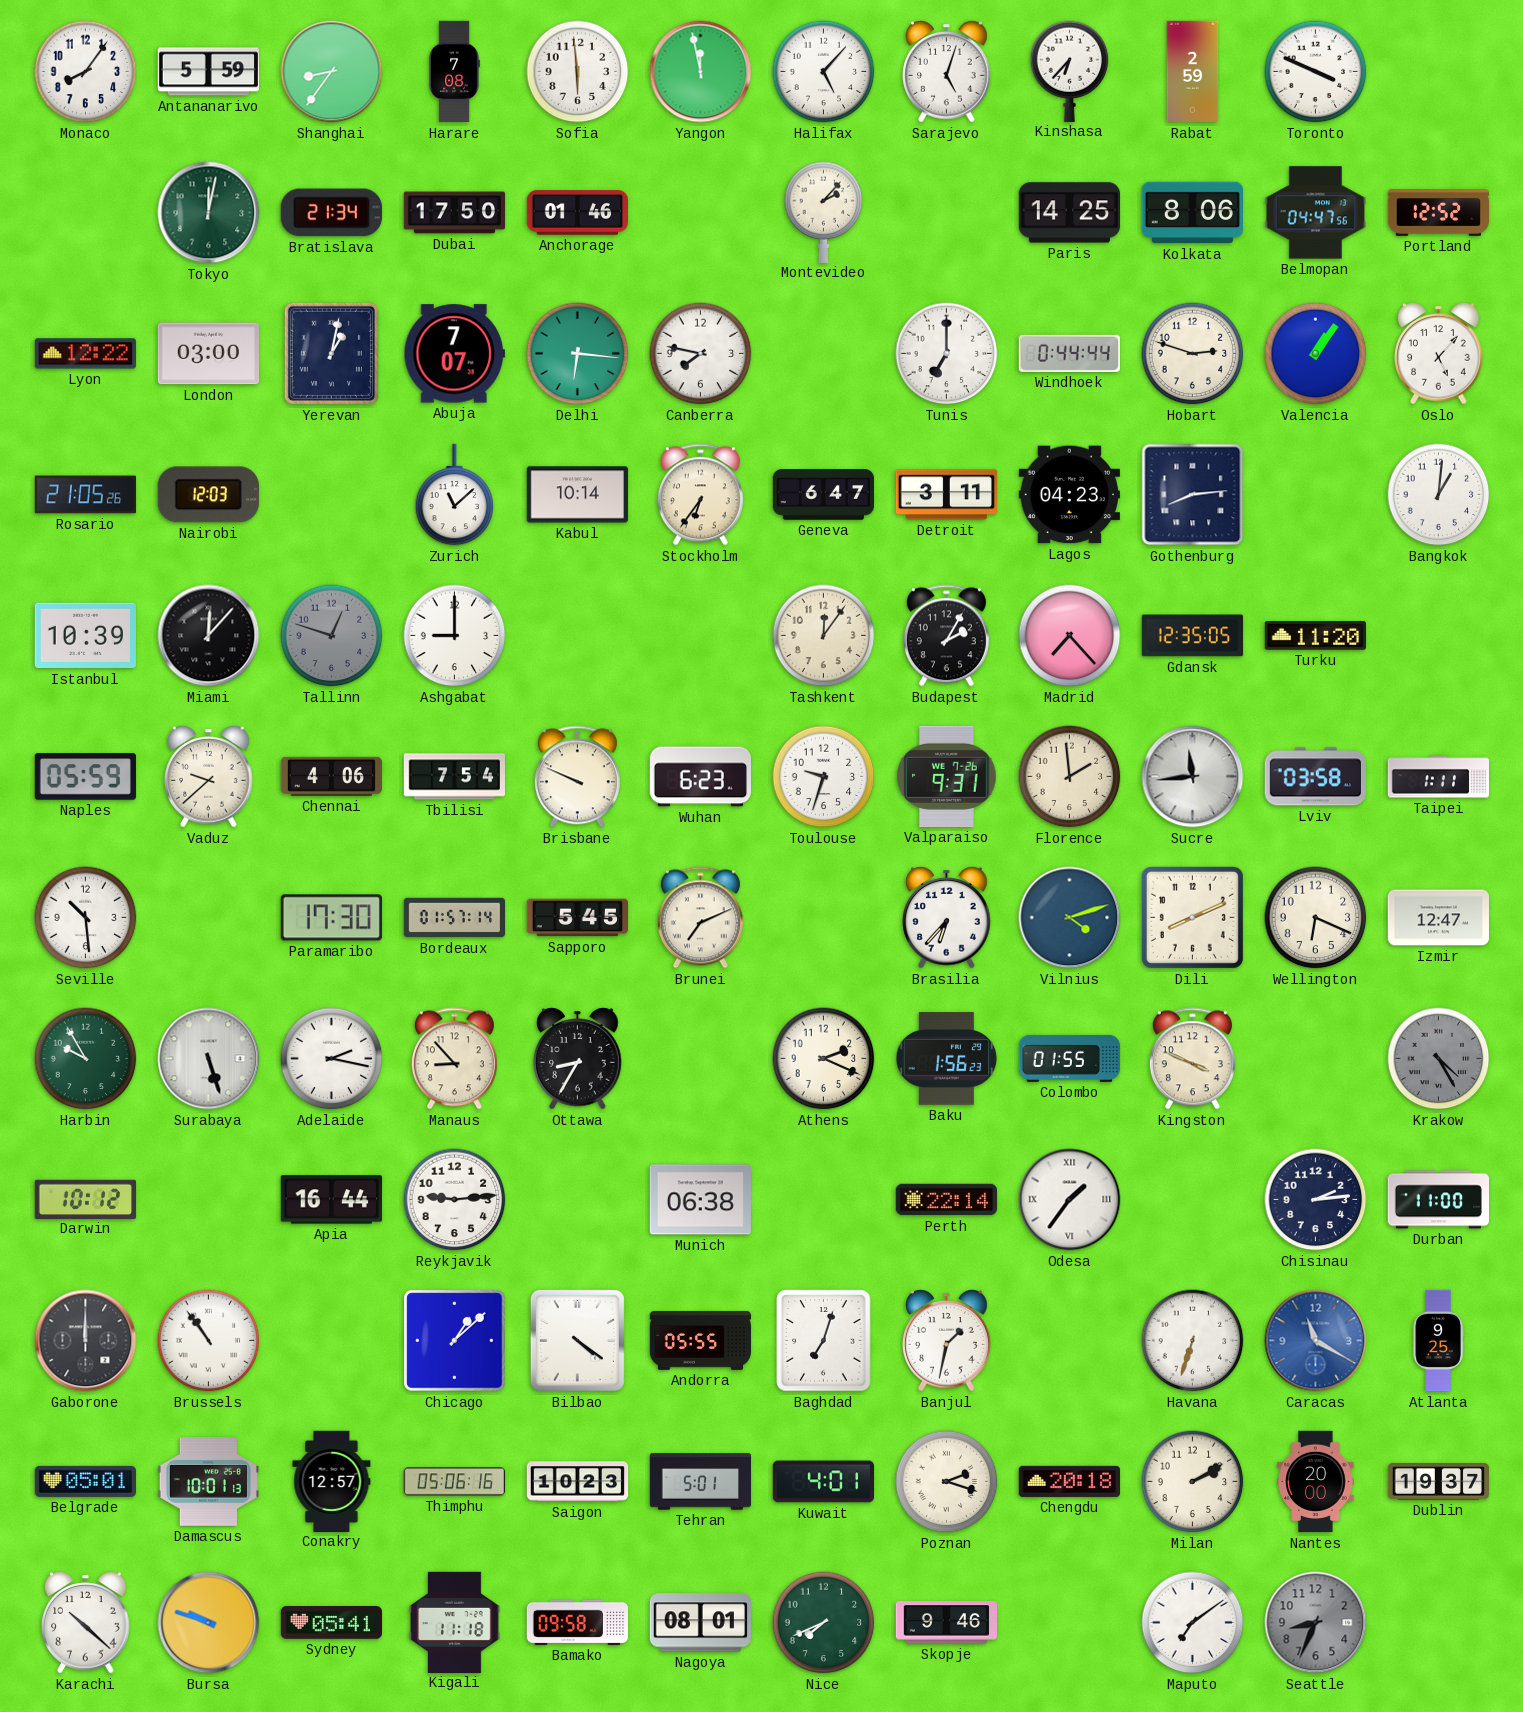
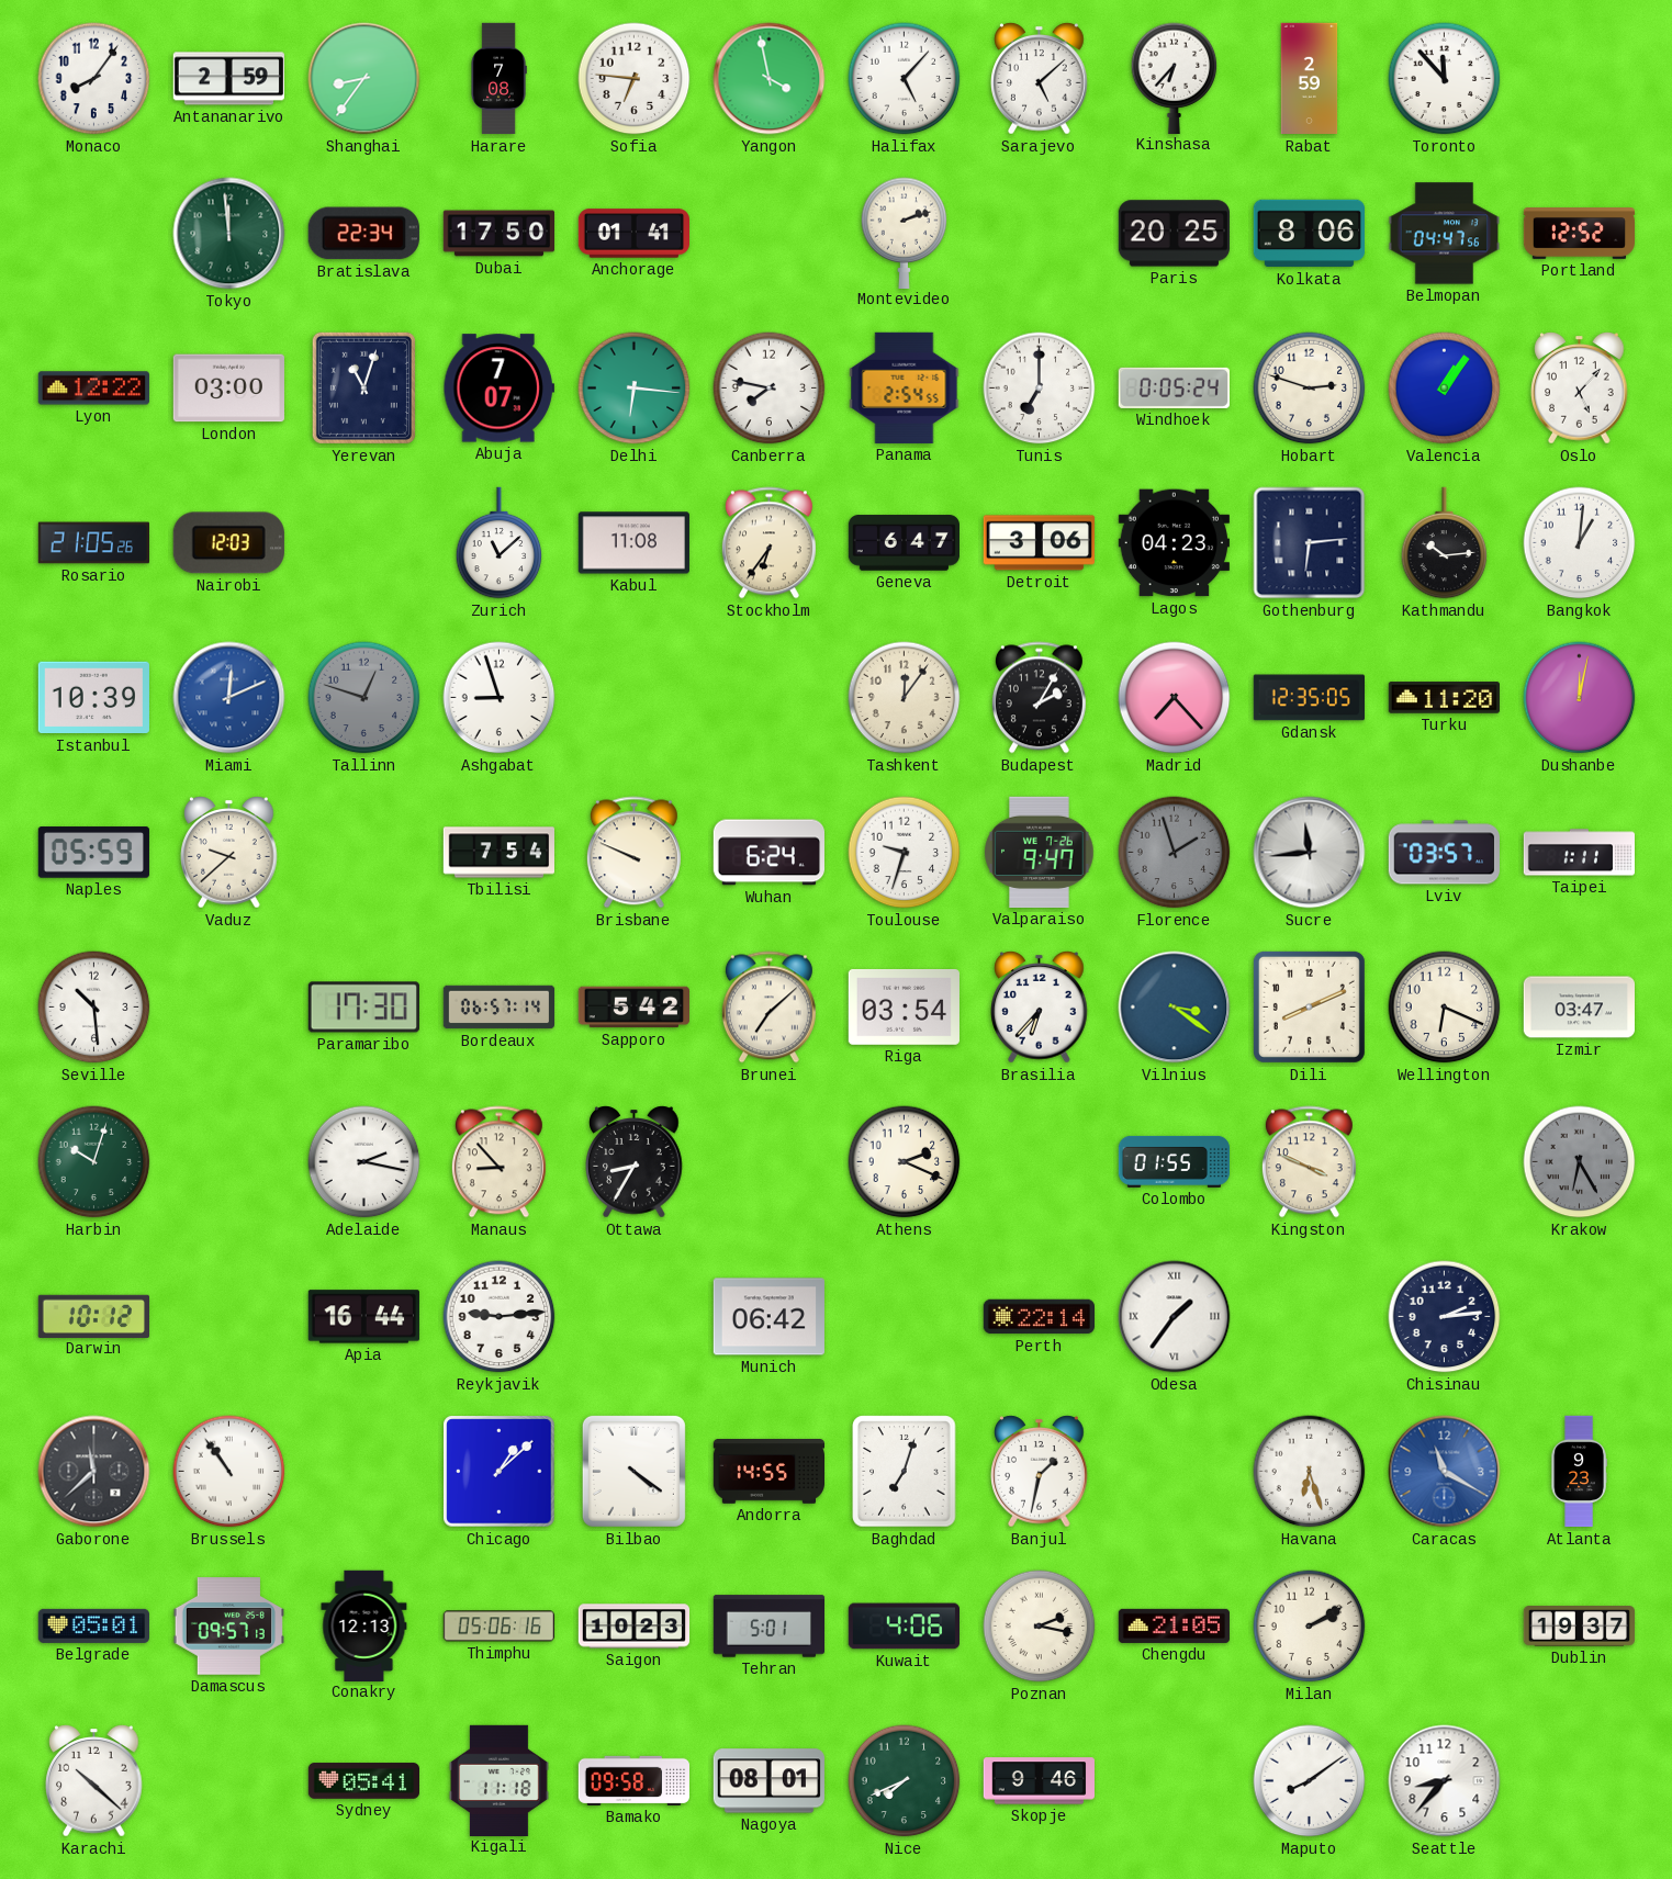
Antananarivo: 5:59 -> 2:59 (228, 79)
Sofia: 5:59 -> 6:46 (635, 79)
Yangon: 11:58 -> 3:58 (770, 79)
Sarajevo: 5:03 -> 5:08 (1040, 79)
Toronto: 3:49 -> 11:53 (1445, 79)
Tokyo: 12:02 -> 11:59 (229, 234)
Bratislava: 21:34 -> 22:34 (363, 234)
Anchorage: 01:46 -> 01:41 (633, 234)
Montevideo: 2:07 -> 2:12 (905, 233)
Paris: 14:25 -> 20:25 (1174, 234)
Yerevan: 1:02 -> 11:03 (363, 387)
Panama: none -> 2:54 (905, 387)
Windhoek: 0:44 -> 0:05 (1174, 387)
Kabul: 10:14 -> 11:08 (633, 543)
Detroit: 3:11 -> 3:06 (1039, 543)
Gothenburg: 8:14 -> 6:14 (1310, 543)
Kathmandu: none -> 10:14 (1445, 543)
Miami: 12:07 -> 12:11 (229, 698)
Miami dial: black -> blue (229, 698)
Ashgabat: 9:00 -> 8:57 (500, 698)
Dushanbe: none -> 12:02 (1580, 698)
Chennai: 4:06 -> none (331, 776)
Wuhan: 6:23 -> 6:24 (768, 853)
Valparaiso: 9:31 -> 9:47 (1040, 852)
Florence: 1:59 -> 1:57 (1175, 853)
Florence dial: cream -> grey (1175, 853)
Lviv: 03:58 -> 03:57 (1444, 853)
Bordeaux: 01:57 -> 06:57 (500, 1008)
Sapporo: 5:45 -> 5:42 (633, 1008)
Brunei: 7:11 -> 7:08 (768, 1008)
Riga: none -> 03:54 (904, 1006)
Vilnius: 4:12 -> 3:21 (1175, 1008)
Izmir: 12:47 -> 03:47 (1579, 1008)
Harbin: 9:55 -> 10:03 (94, 1162)
Surabaya: 5:27 -> none (209, 1059)
Baku: 1:56 -> none (947, 1059)
Krakow: 4:25 -> 6:25 (1580, 1162)
Munich: 06:38 -> 06:42 (768, 1317)
Durban: 11:00 -> none (1438, 1200)
Gaborone: 12:00 -> 11:38 (94, 1472)
Andorra: 05:55 -> 14:55 (768, 1472)
Havana: 6:33 -> 6:27 (1310, 1472)
Atlanta: 9:25 -> 9:23 (1579, 1472)
Damascus: 10:01 -> 09:57 (228, 1627)
Conakry: 12:57 -> 12:13 (364, 1625)
Kuwait: 4:01 -> 4:06 (904, 1627)
Poznan: 2:18 -> 2:17 (1040, 1627)
Chengdu: 20:18 -> 21:05 (1174, 1625)
Nantes: 20:00 -> none (1316, 1482)
Bursa: 9:48 -> none (209, 1623)
Maputo: 7:09 -> 8:09 (1310, 1781)
Seattle: 8:34 -> 8:37 (1445, 1781)
Seattle dial: grey -> white (1445, 1781)
